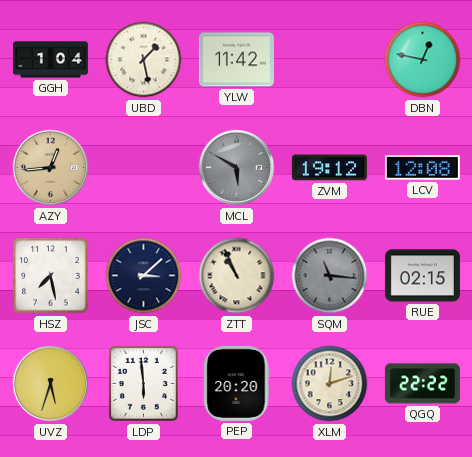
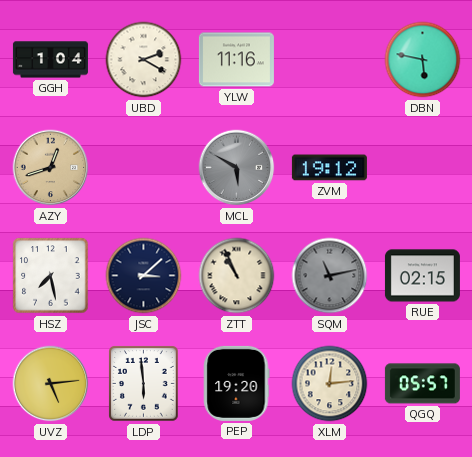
UBD: 1:28 -> 2:20 (144, 60)
YLW: 11:42 -> 11:16 (236, 60)
DBN: 12:47 -> 5:47 (423, 60)
AZY: 12:44 -> 12:42 (51, 168)
LCV: 12:08 -> none (422, 168)
SQM: 11:16 -> 11:13 (330, 276)
UVZ: 5:33 -> 5:14 (51, 384)
PEP: 20:20 -> 19:20 (237, 383)
XLM: 12:12 -> 12:14 (330, 384)
QGQ: 22:22 -> 05:57 (422, 384)
